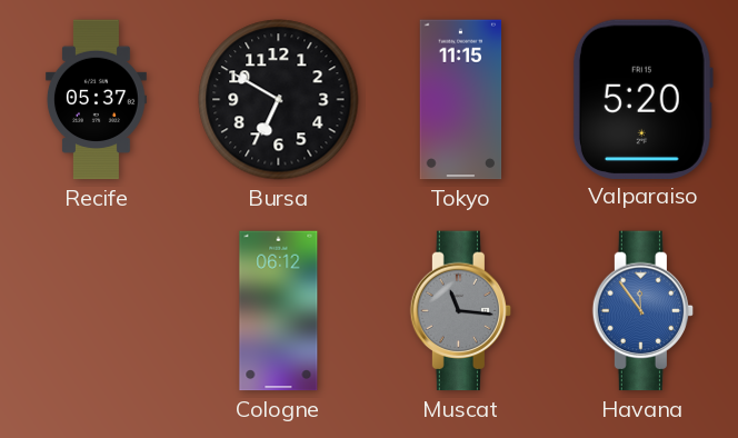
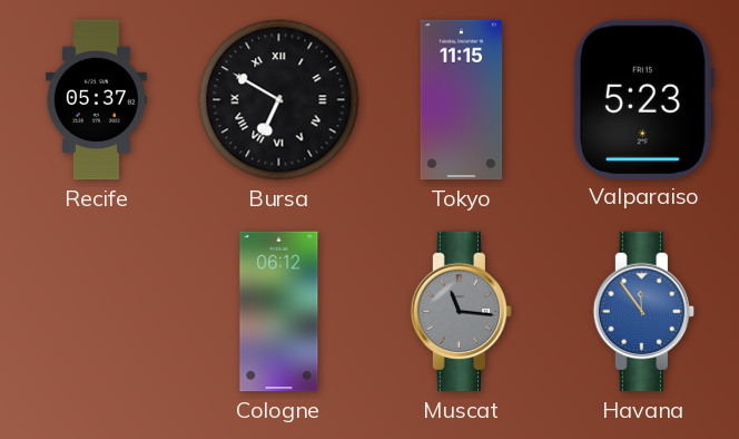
Bursa numerals: Arabic -> Roman (279, 100)
Valparaiso: 5:20 -> 5:23 (643, 99)
